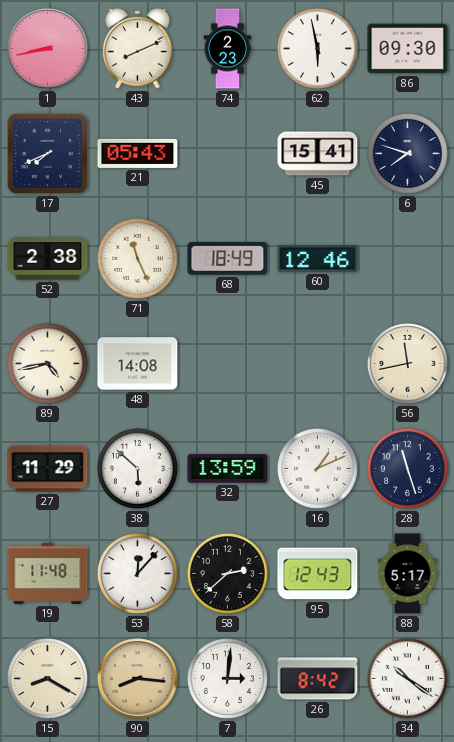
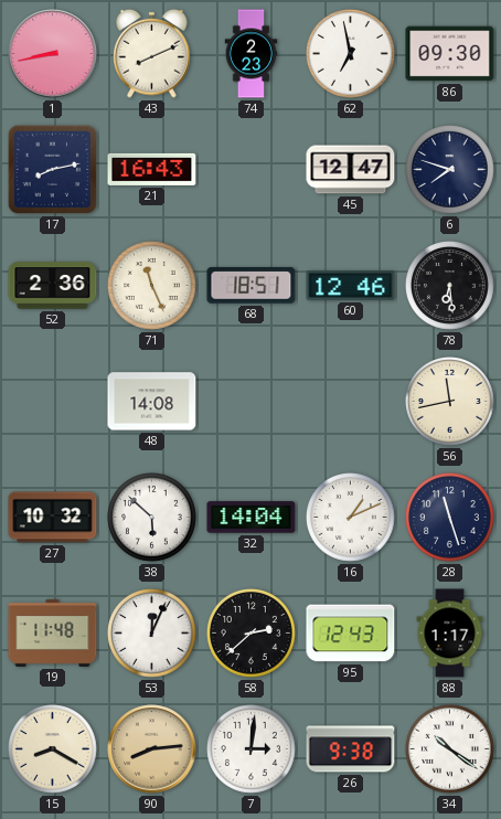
62: 5:58 -> 6:58 (351, 54)
17: 7:41 -> 8:13 (53, 170)
21: 05:43 -> 16:43 (152, 169)
45: 15:41 -> 12:47 (351, 170)
52: 2:38 -> 2:36 (53, 286)
68: 18:49 -> 18:51 (252, 286)
78: none -> 6:29 (450, 286)
89: 4:43 -> none (48, 364)
27: 11:29 -> 10:32 (53, 518)
32: 13:59 -> 14:04 (252, 518)
53: 12:07 -> 12:04 (152, 634)
88: 5:17 -> 1:17 (450, 634)
90: 8:16 -> 8:14 (152, 749)
26: 8:42 -> 9:38 (351, 749)
